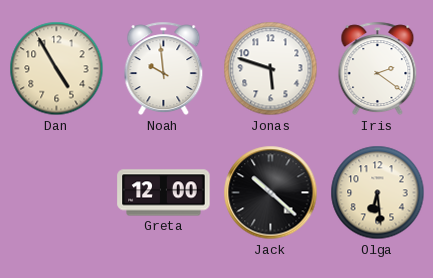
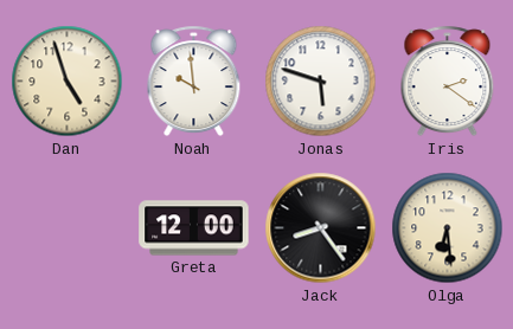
Dan: 4:55 -> 4:57 (68, 82)
Jack: 10:22 -> 8:24 (321, 228)
